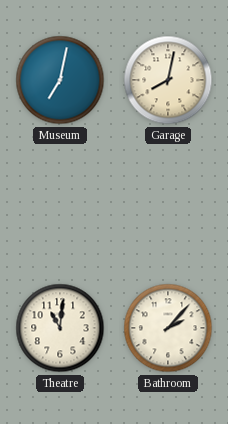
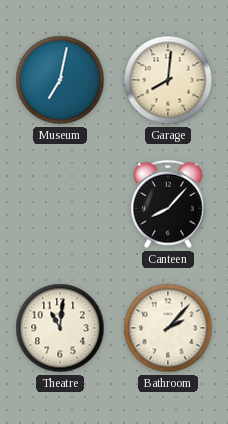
Garage: 8:02 -> 8:01 (168, 80)
Canteen: none -> 8:07 (168, 204)
